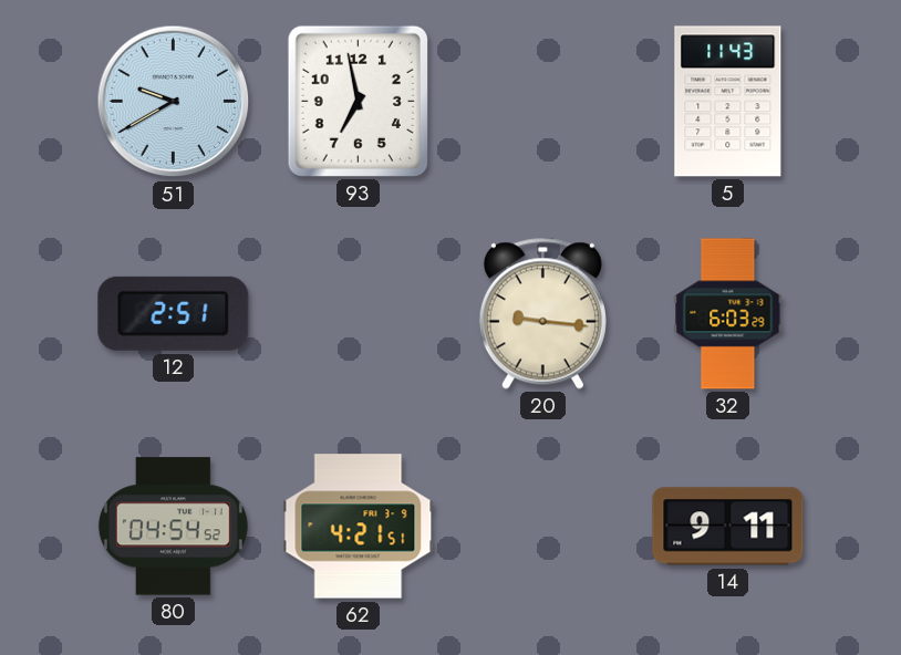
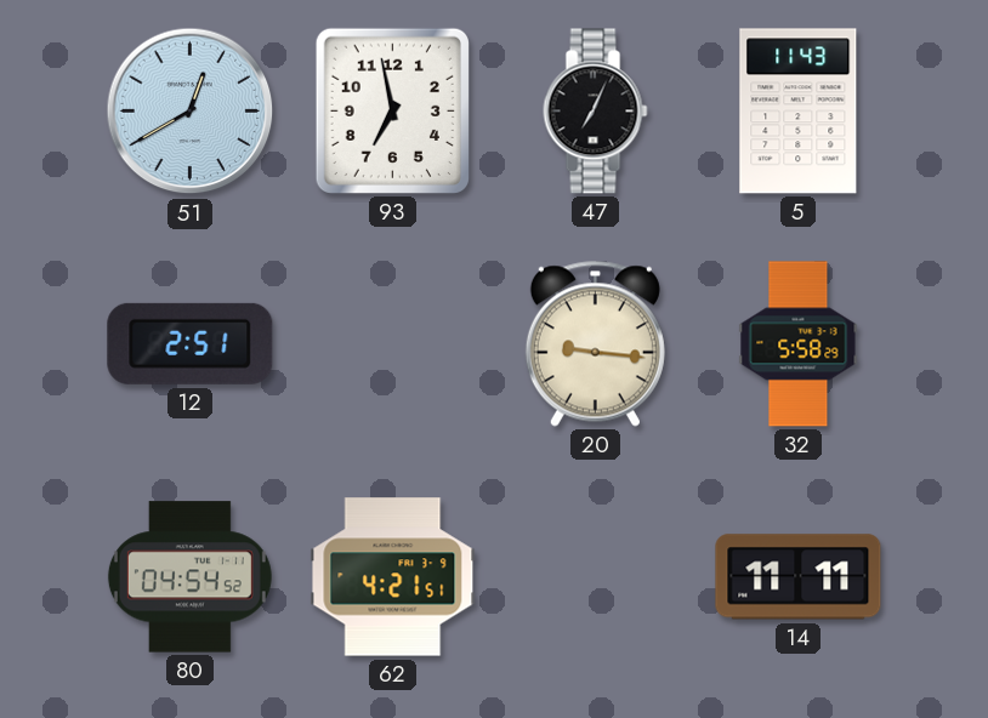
51: 9:40 -> 12:40 (191, 112)
47: none -> 7:04 (596, 112)
32: 6:03 -> 5:58 (799, 344)
14: 9:11 -> 11:11 (799, 577)
